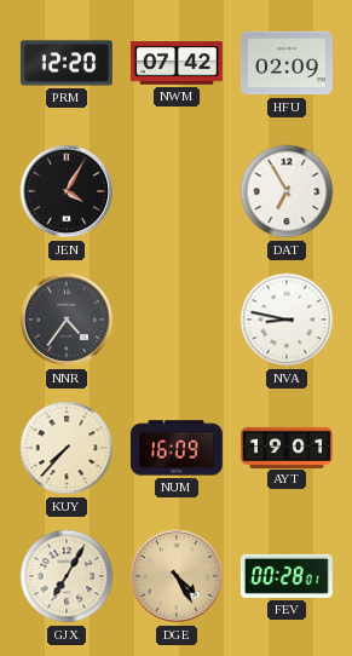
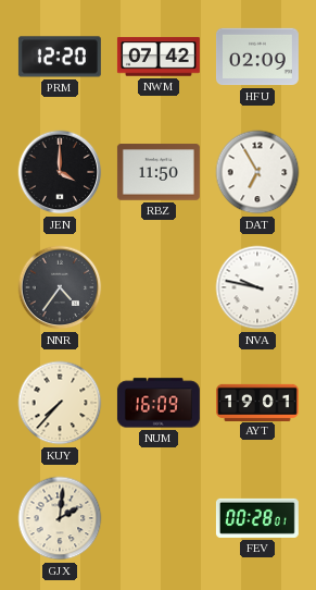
JEN: 4:05 -> 4:00 (60, 172)
RBZ: none -> 11:50 (159, 172)
NVA: 8:47 -> 9:47 (257, 287)
GJX: 7:05 -> 2:01 (60, 518)
DGE: 4:25 -> none (177, 576)
